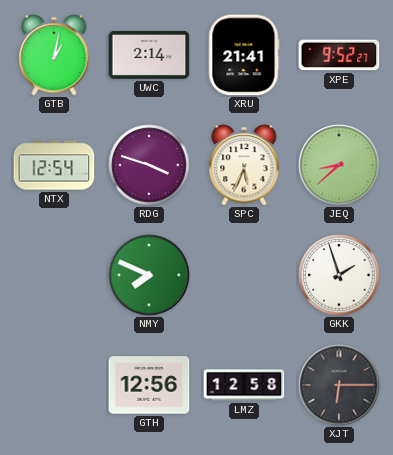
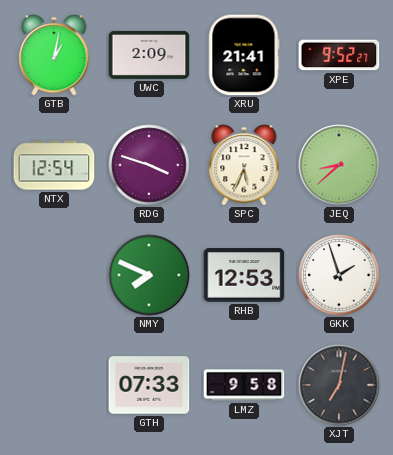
UWC: 2:14 -> 2:09 (149, 55)
RHB: none -> 12:53 (244, 275)
GTH: 12:56 -> 07:33 (149, 385)
LMZ: 12:58 -> 9:58 (244, 385)
XJT: 6:15 -> 7:02 (339, 385)
